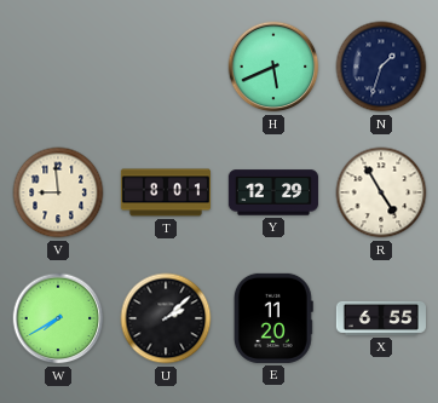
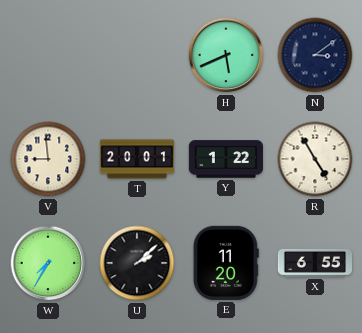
N: 1:33 -> 3:09 (315, 55)
T: 8:01 -> 20:01 (136, 159)
Y: 12:29 -> 1:22 (226, 159)
W: 7:40 -> 7:35 (48, 263)
